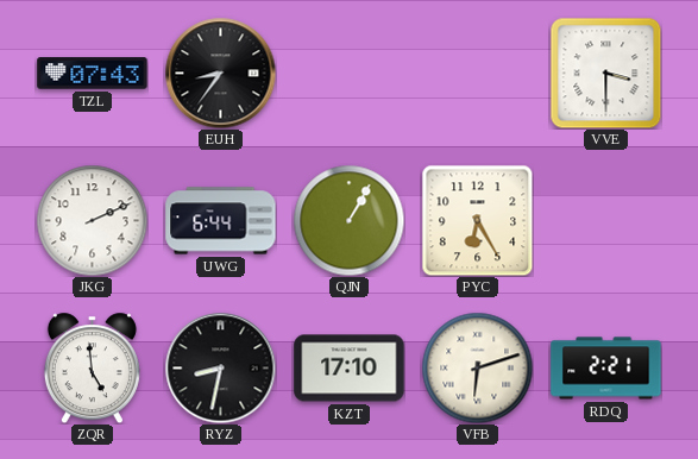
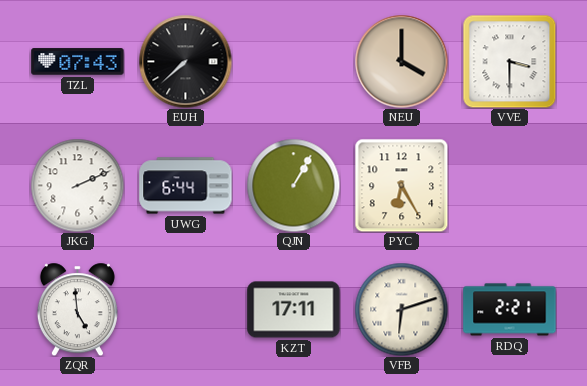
EUH: 8:36 -> 7:38 (185, 61)
NEU: none -> 4:00 (401, 61)
RYZ: 8:32 -> none (220, 367)
KZT: 17:10 -> 17:11 (294, 310)
